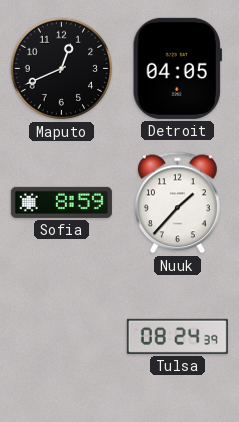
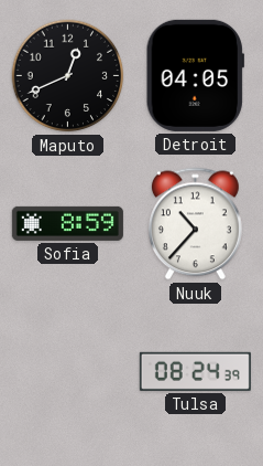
Nuuk: 1:37 -> 10:37 (195, 224)
